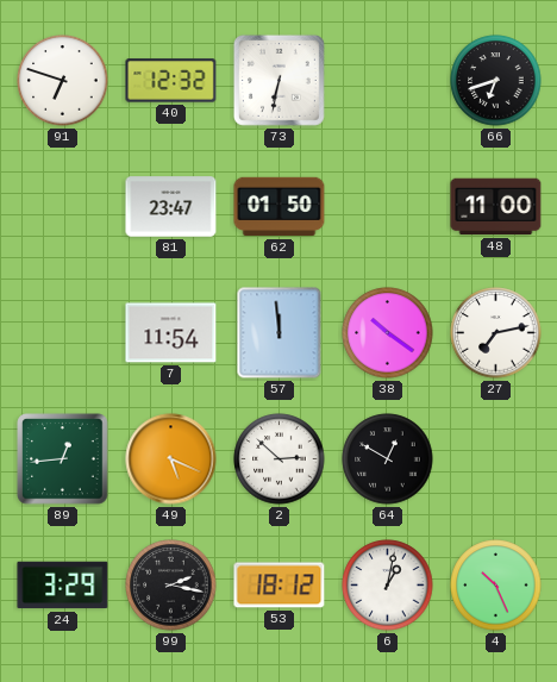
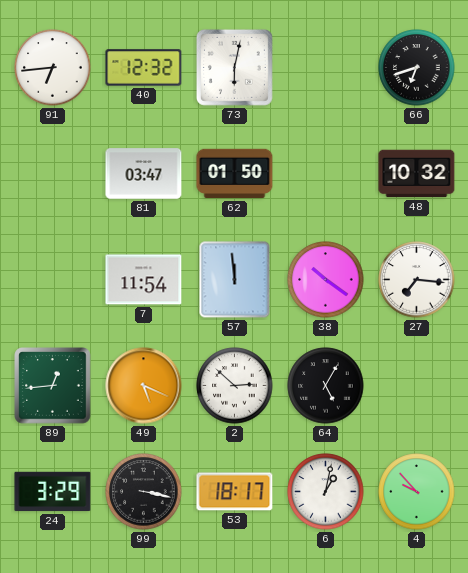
91: 6:48 -> 6:44 (53, 68)
73: 6:32 -> 6:02 (234, 67)
81: 23:47 -> 03:47 (144, 174)
48: 11:00 -> 10:32 (417, 174)
27: 7:13 -> 7:16 (417, 280)
64: 12:50 -> 5:05 (326, 386)
99: 2:17 -> 3:17 (144, 492)
53: 18:12 -> 18:17 (235, 492)
4: 10:26 -> 9:53 (417, 492)
